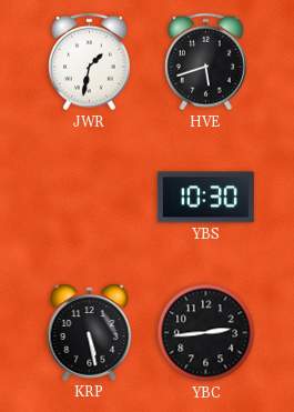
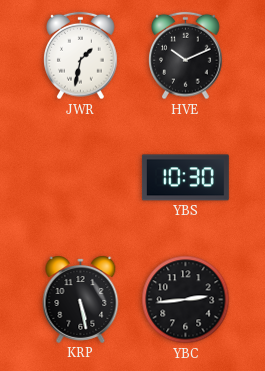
HVE: 5:42 -> 10:11 (186, 56)
